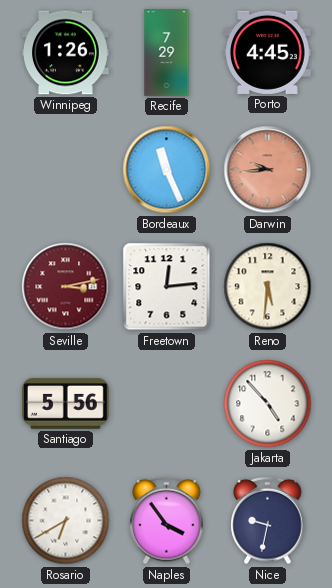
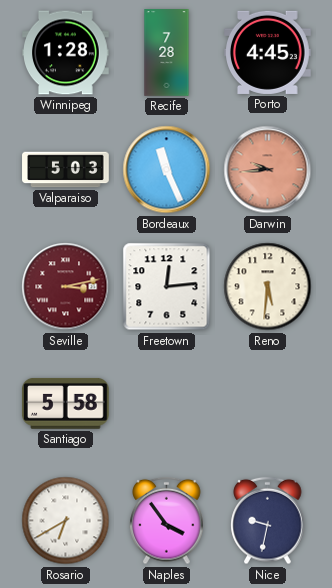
Winnipeg: 1:26 -> 1:28 (66, 53)
Recife: 7:29 -> 7:28 (167, 53)
Valparaiso: none -> 5:03 (66, 170)
Santiago: 5:56 -> 5:58 (65, 403)
Jakarta: 4:53 -> none (268, 404)
